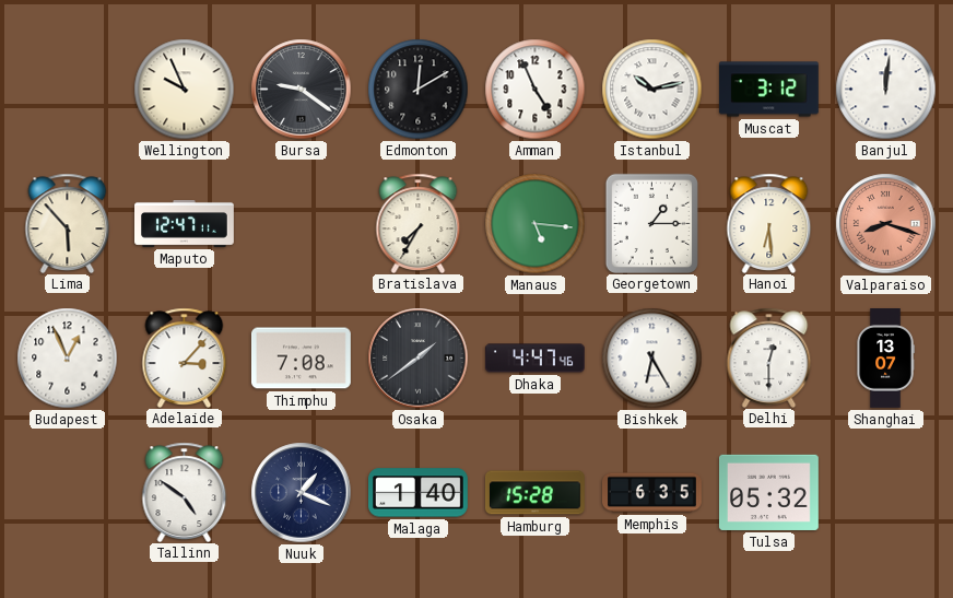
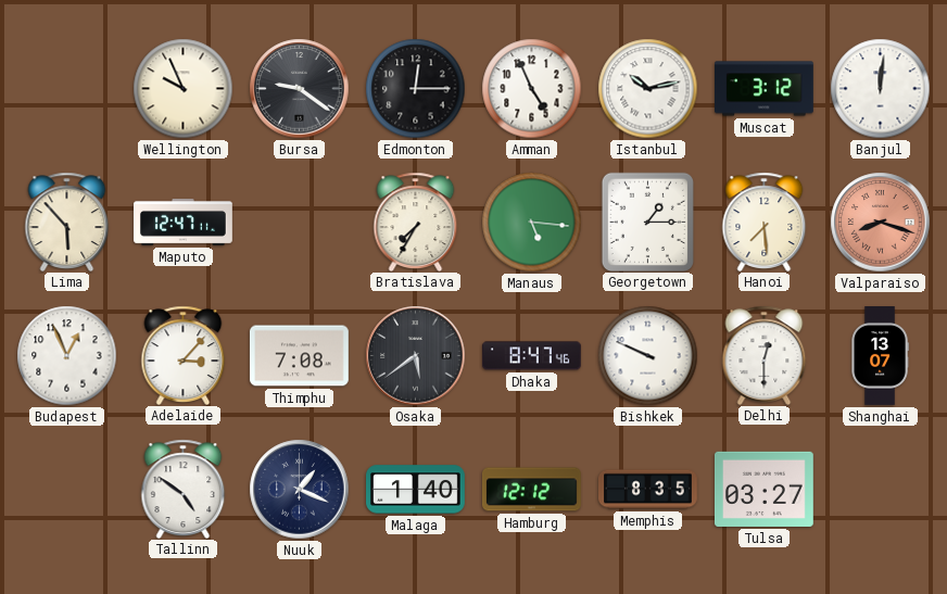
Edmonton: 12:10 -> 12:15 (416, 89)
Hanoi: 6:29 -> 7:29 (765, 222)
Osaka: 1:39 -> 5:39 (416, 356)
Dhaka: 4:47 -> 8:47 (531, 356)
Bishkek: 6:25 -> 9:49 (648, 356)
Hamburg: 15:28 -> 12:12 (532, 490)
Memphis: 6:35 -> 8:35 (648, 490)
Tulsa: 05:32 -> 03:27 (763, 489)
